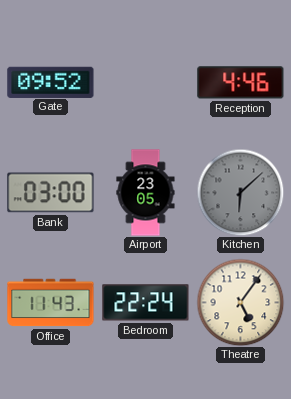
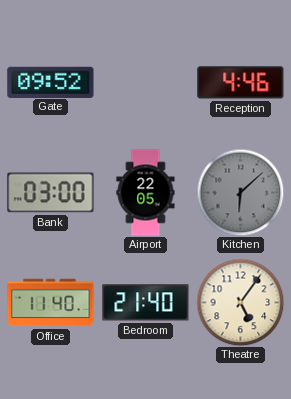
Airport: 23:05 -> 22:05 (146, 193)
Office: 11:43 -> 11:40 (51, 303)
Bedroom: 22:24 -> 21:40 (146, 303)
